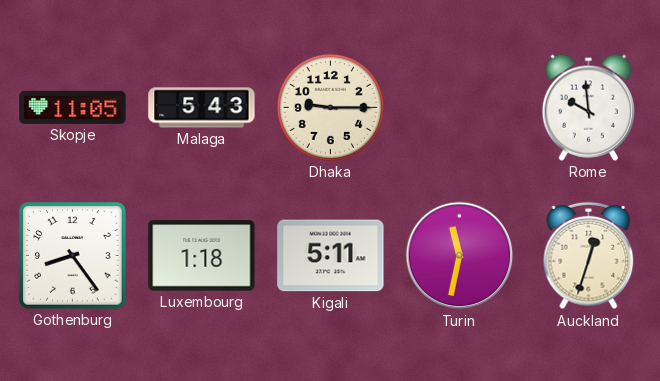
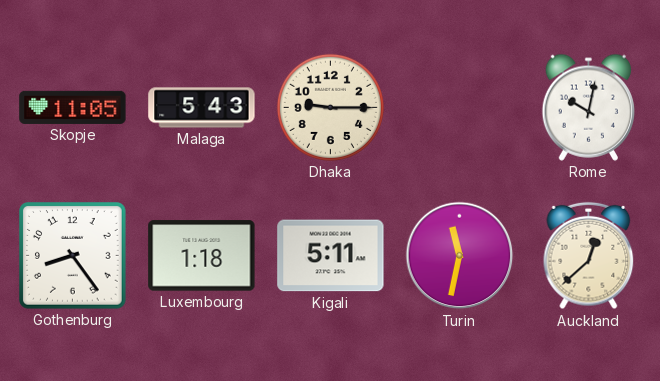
Rome: 9:59 -> 10:02 (588, 107)
Auckland: 12:33 -> 12:38 (589, 256)
